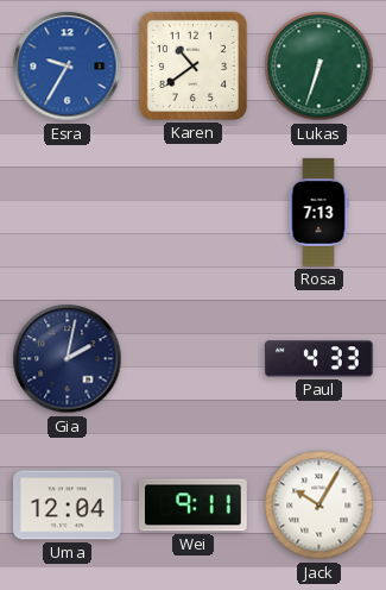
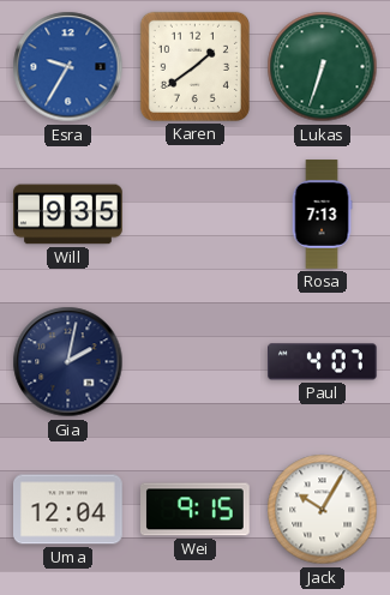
Karen: 10:39 -> 1:39 (194, 66)
Will: none -> 9:35 (68, 215)
Paul: 4:33 -> 4:07 (323, 362)
Wei: 9:11 -> 9:15 (196, 510)
